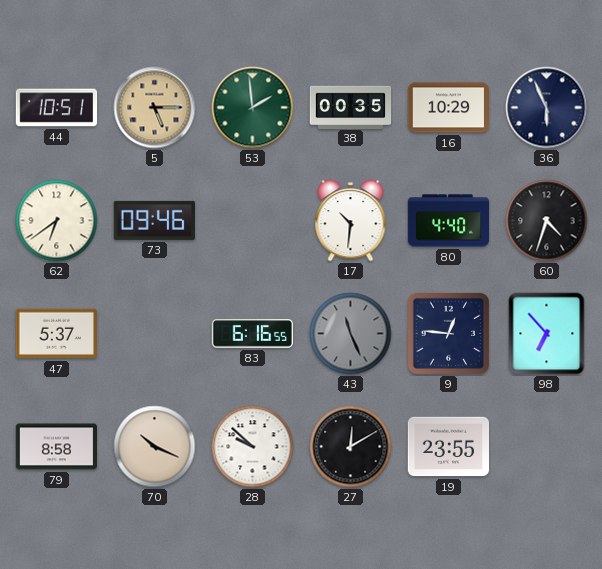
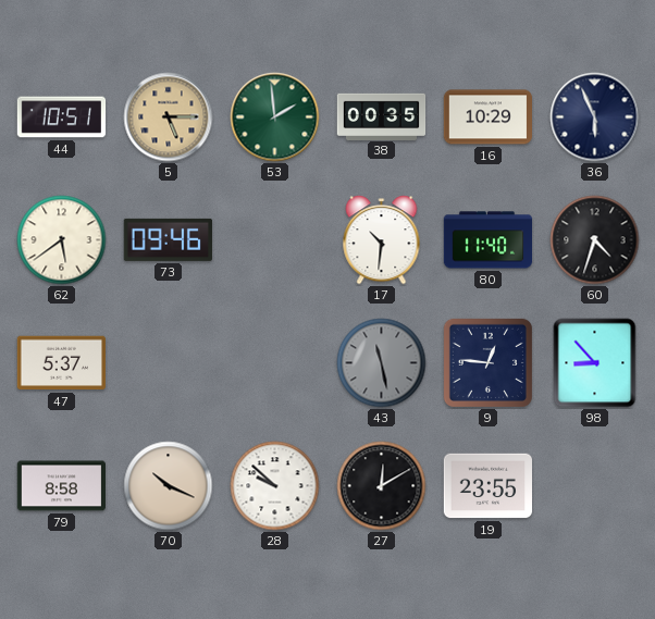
62: 6:39 -> 5:39 (62, 240)
80: 4:40 -> 11:40 (489, 240)
83: 6:16 -> none (252, 334)
43: 11:26 -> 11:28 (382, 363)
98: 6:53 -> 8:53 (595, 363)
